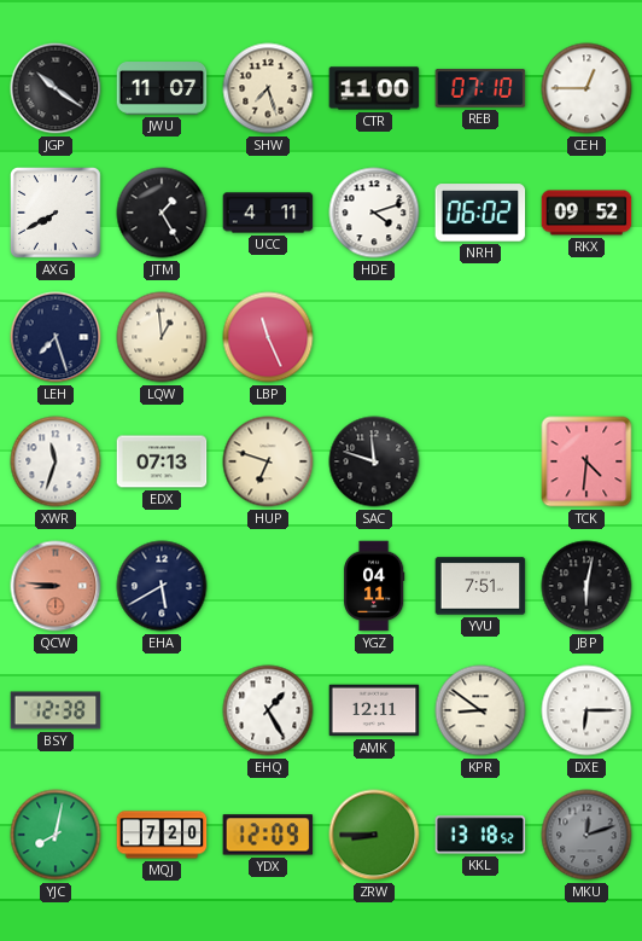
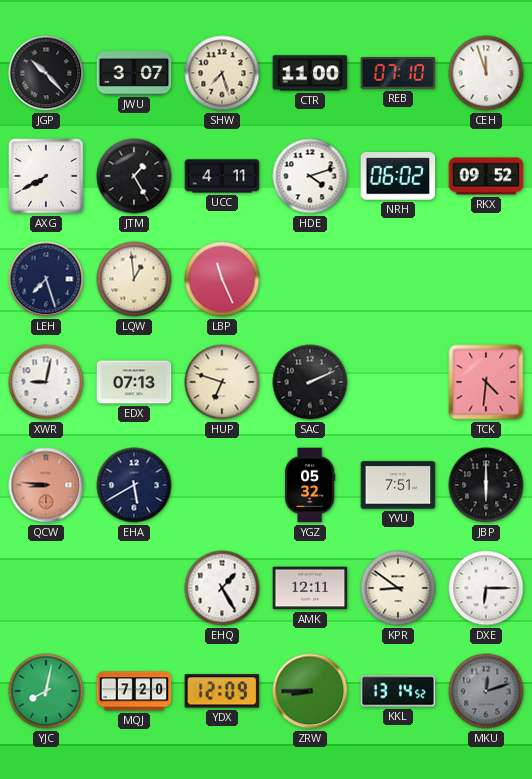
JGP: 10:21 -> 10:23 (46, 73)
JWU: 11:07 -> 3:07 (134, 73)
CEH: 12:45 -> 11:57 (486, 73)
XWR: 11:33 -> 9:02 (46, 382)
SAC: 11:48 -> 2:11 (310, 382)
YGZ: 04:11 -> 05:32 (310, 485)
JBP: 6:02 -> 6:00 (486, 485)
BSY: 12:38 -> none (56, 710)
KKL: 13:18 -> 13:14 (398, 691)
